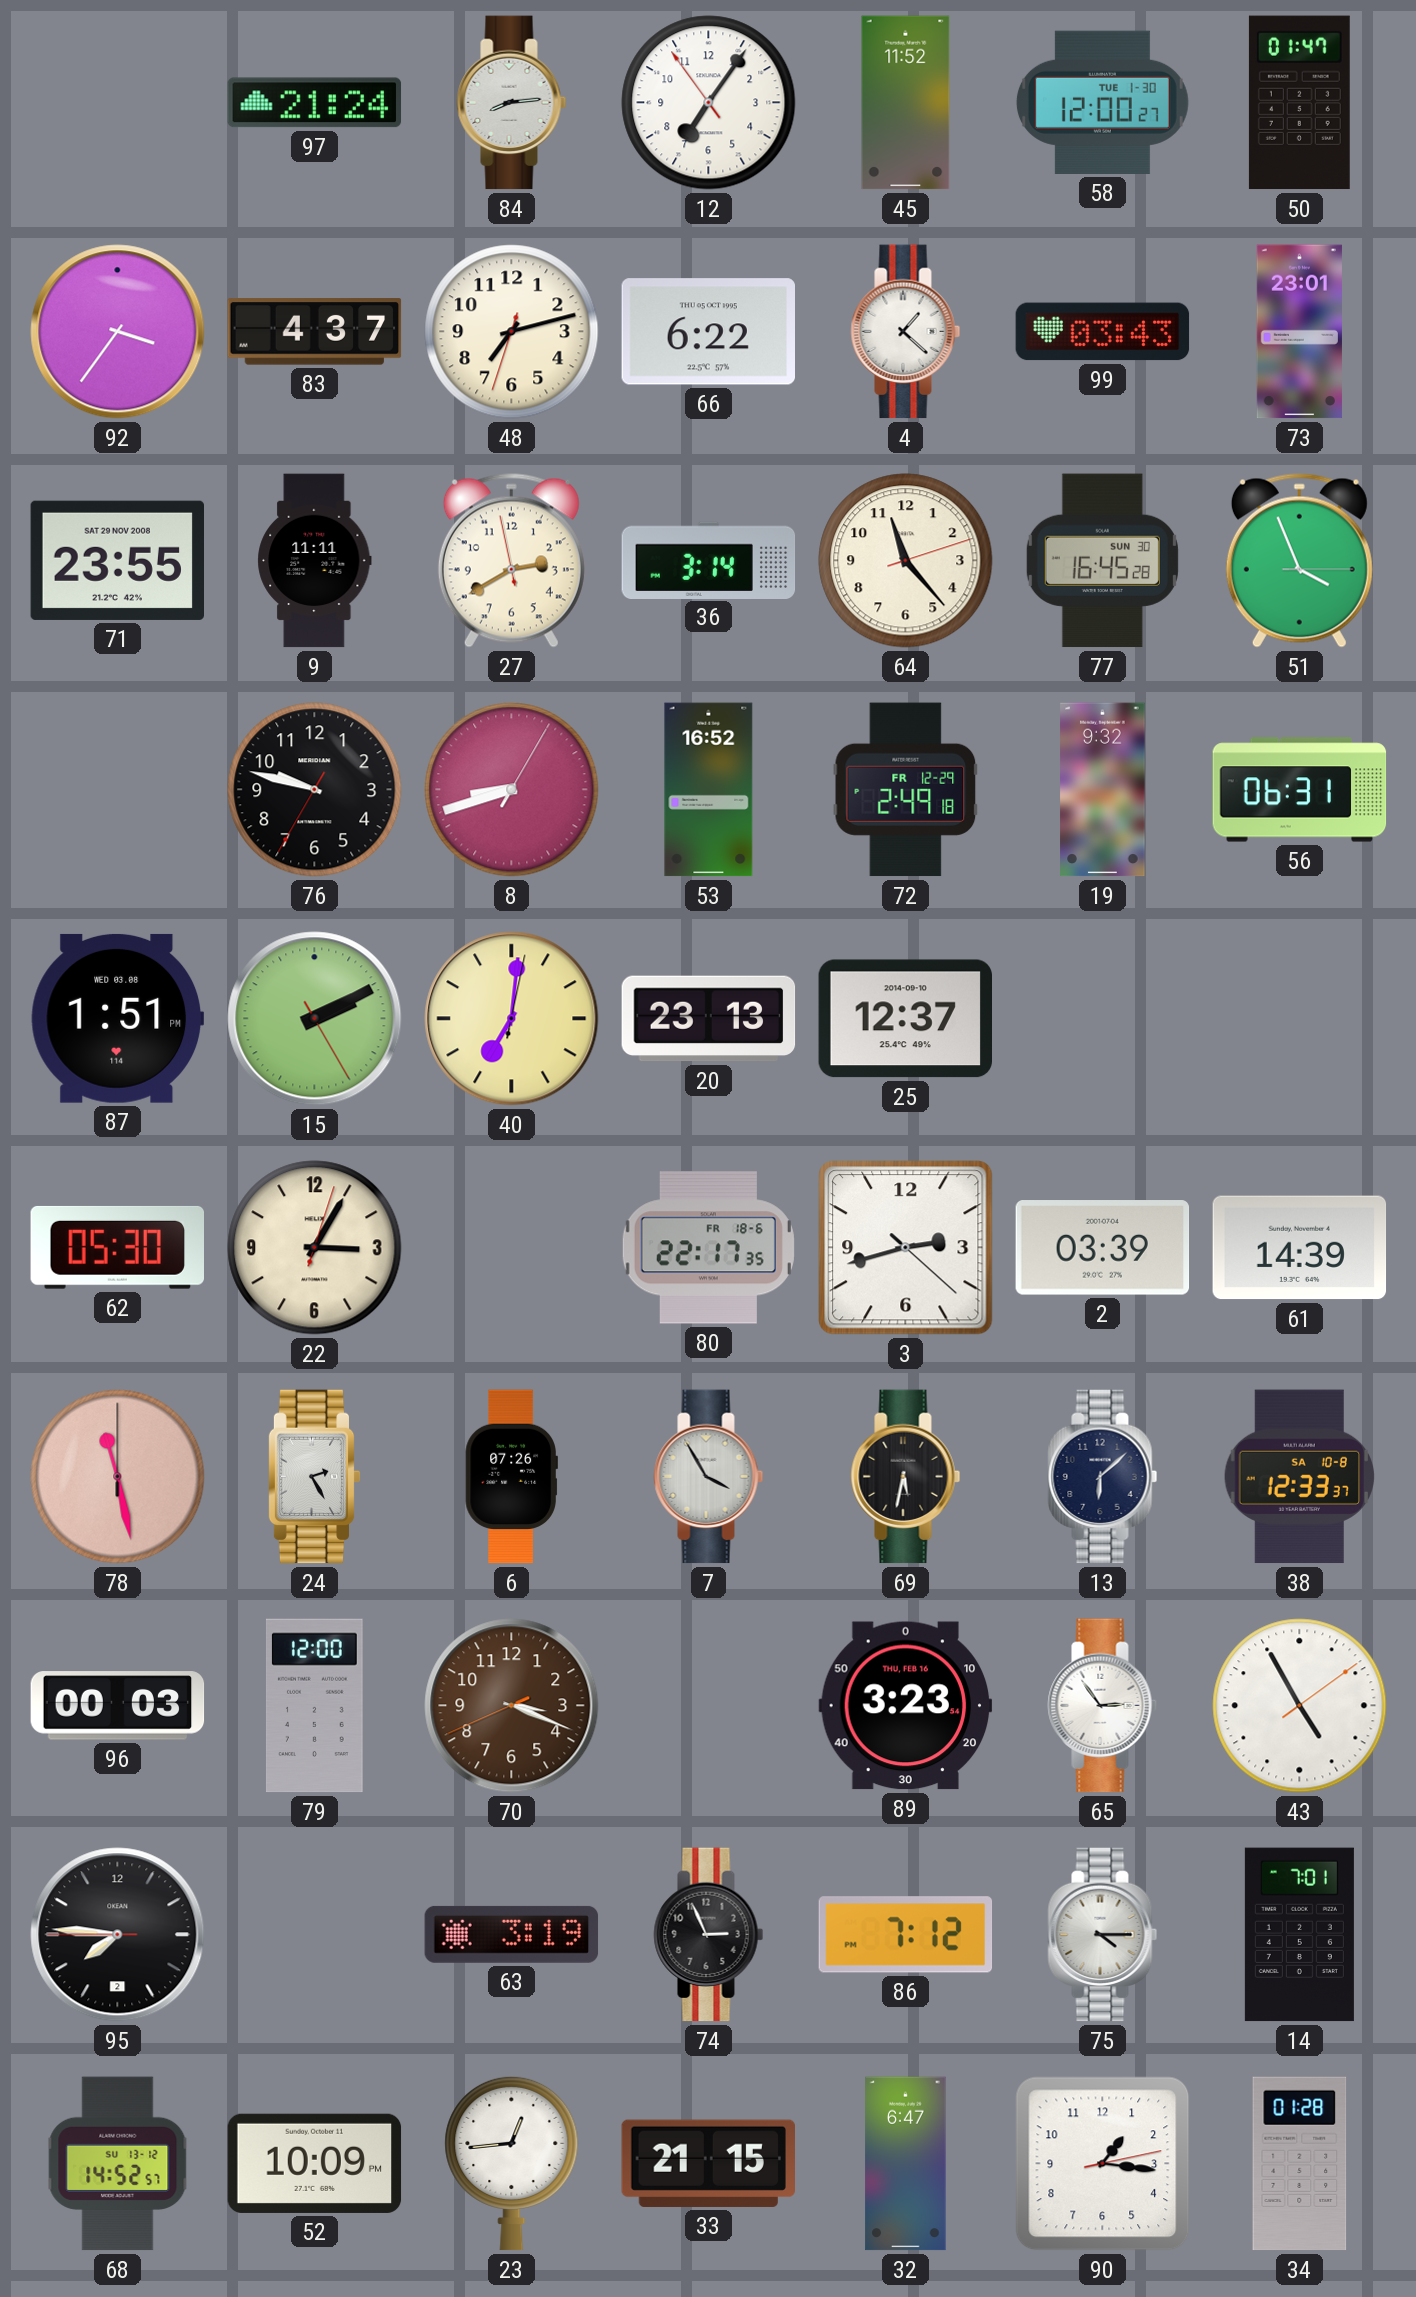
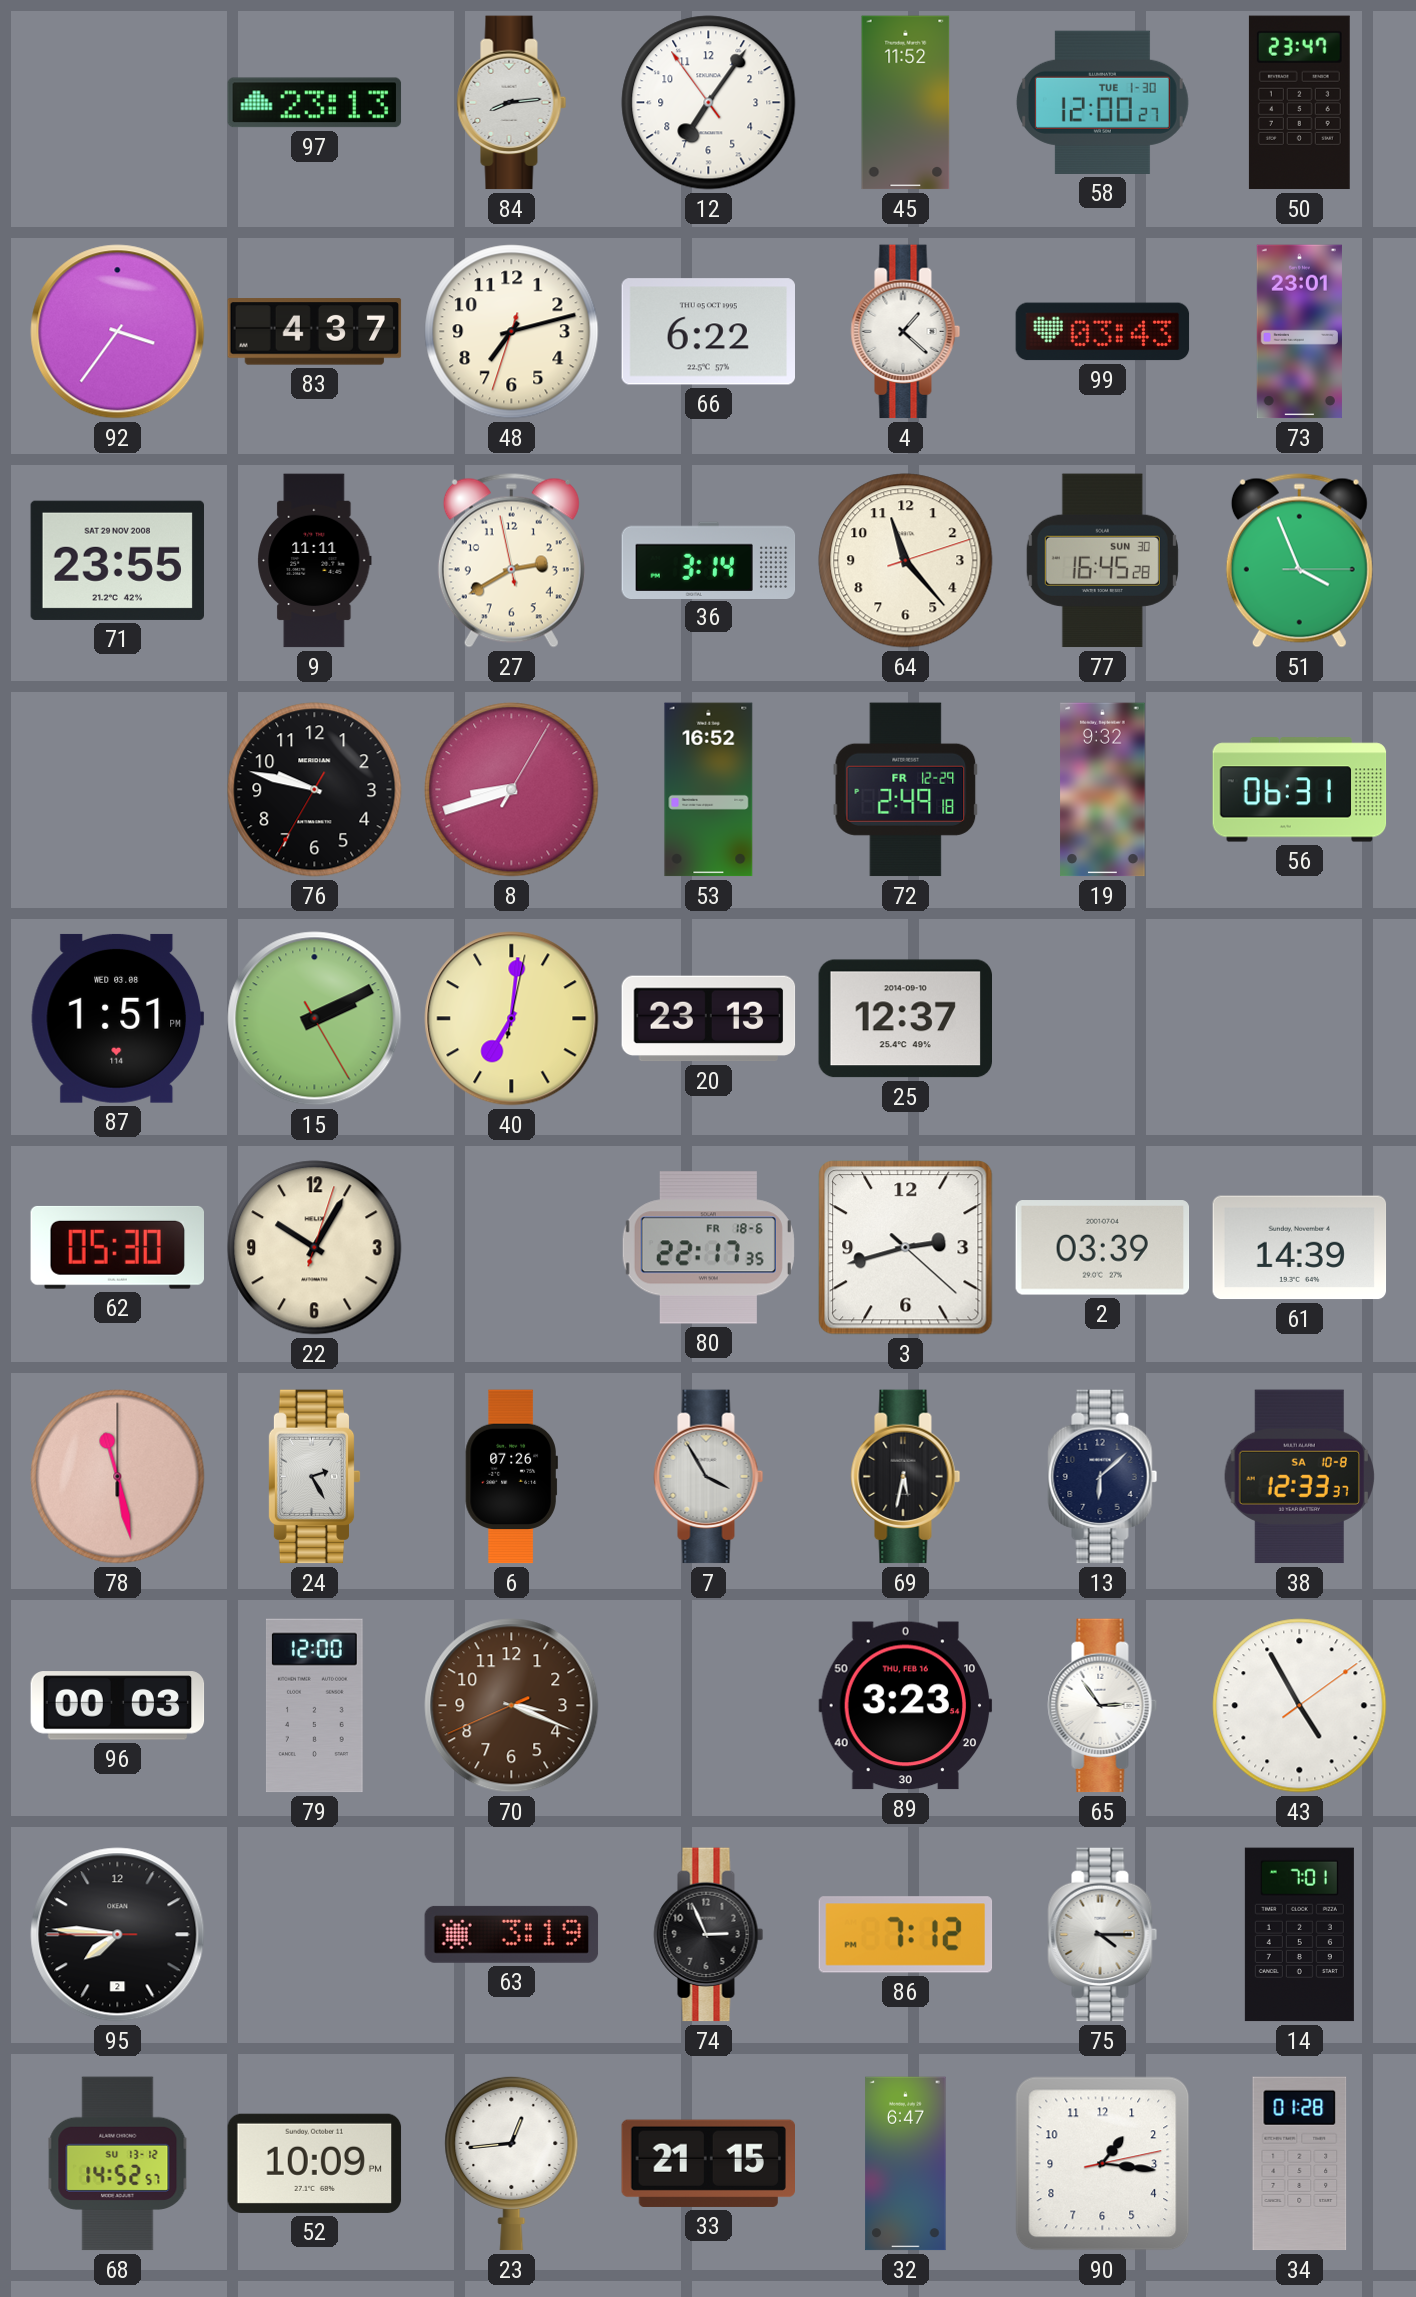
97: 21:24 -> 23:13 (315, 103)
50: 01:47 -> 23:47 (1299, 103)
22: 3:05 -> 10:05 (315, 1248)
